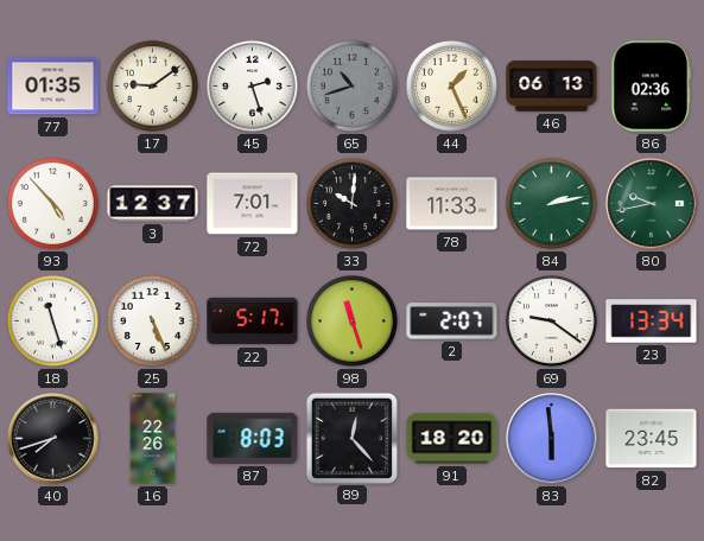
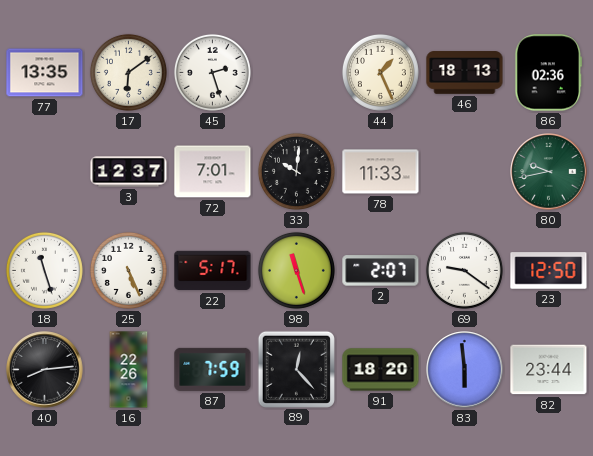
77: 01:35 -> 13:35 (45, 73)
17: 9:09 -> 6:09 (128, 72)
65: 10:42 -> none (351, 85)
46: 06:13 -> 18:13 (465, 73)
93: 4:53 -> none (52, 203)
84: 2:13 -> none (551, 203)
23: 13:34 -> 12:50 (549, 271)
40: 7:42 -> 8:14 (45, 370)
87: 8:03 -> 7:59 (213, 369)
82: 23:45 -> 23:44 (549, 370)
